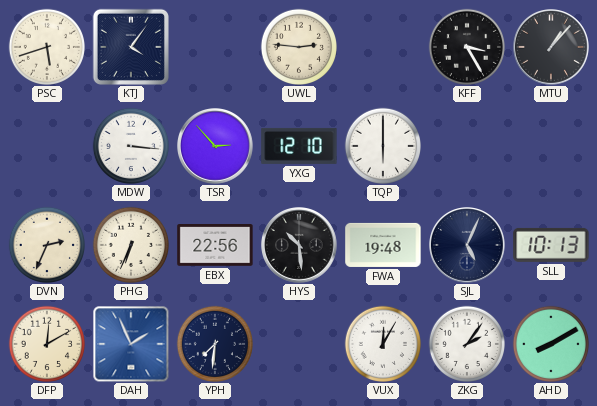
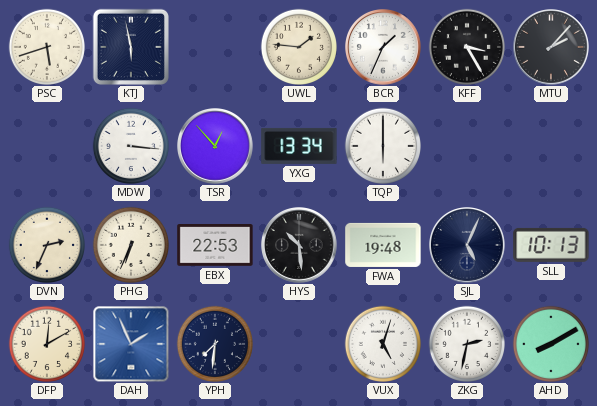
KTJ: 4:06 -> 5:58 (131, 47)
UWL: 2:46 -> 1:46 (298, 46)
BCR: none -> 1:34 (384, 48)
MTU: 1:07 -> 2:07 (552, 48)
TSR: 2:53 -> 12:53 (216, 147)
YXG: 12:10 -> 13:34 (299, 146)
EBX: 22:56 -> 22:53 (215, 246)
VUX: 12:05 -> 5:03 (382, 343)
ZKG: 2:06 -> 2:32 (466, 343)
